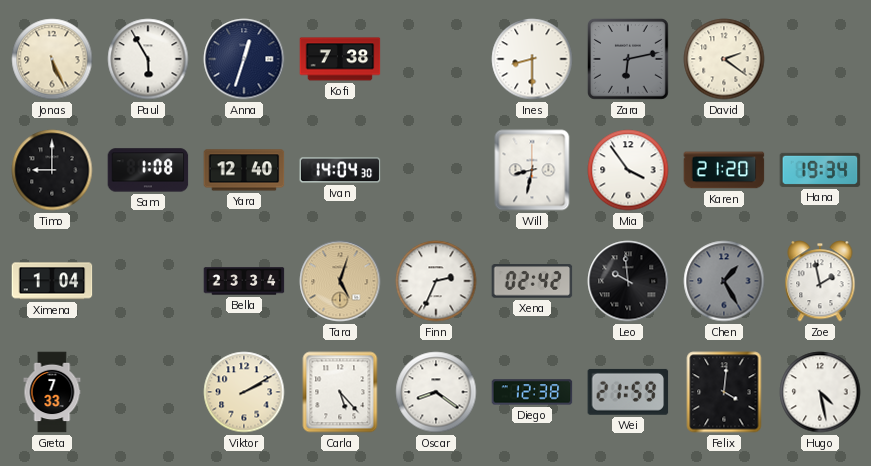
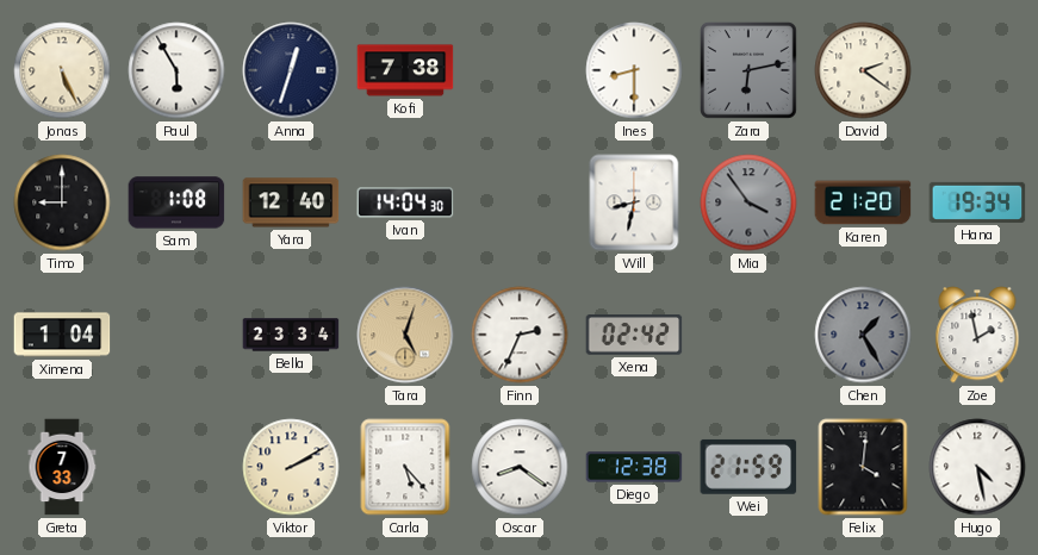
Mia dial: white -> grey (748, 202)
Leo: 9:59 -> none (628, 281)
